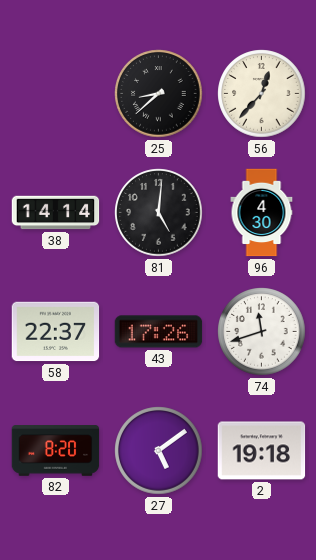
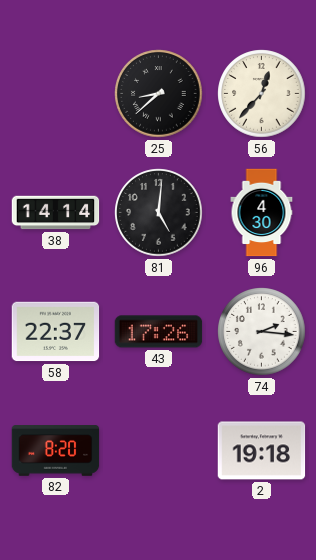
74: 11:42 -> 2:16 (262, 332)
27: 5:09 -> none (159, 451)
